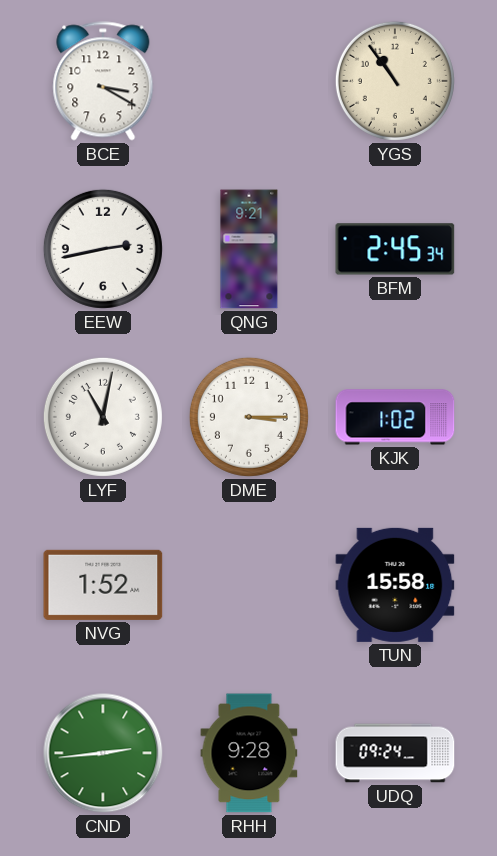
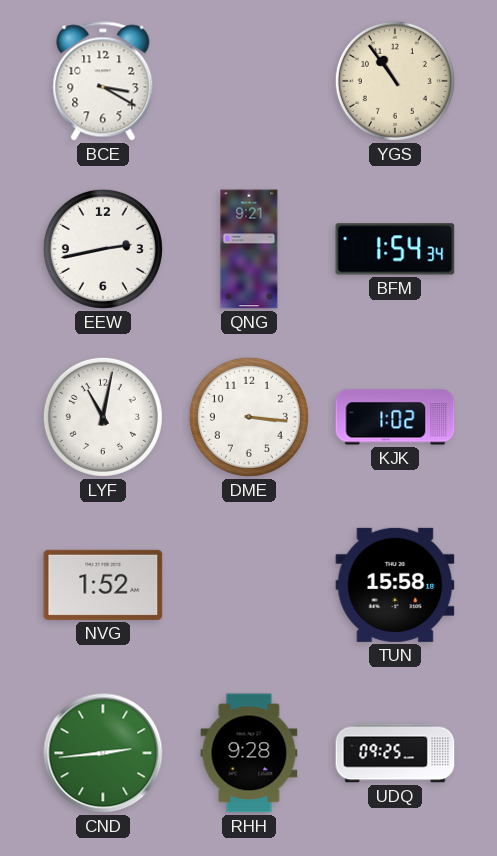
BFM: 2:45 -> 1:54 (395, 249)
DME: 3:15 -> 3:16 (249, 417)
UDQ: 09:24 -> 09:25 (395, 753)
